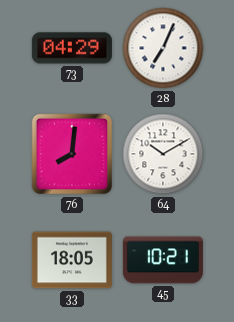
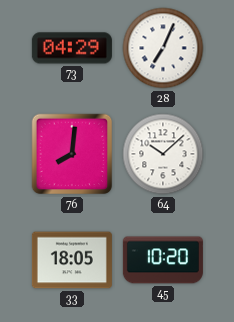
64: 10:10 -> 10:08 (163, 154)
45: 10:21 -> 10:20 (163, 260)
